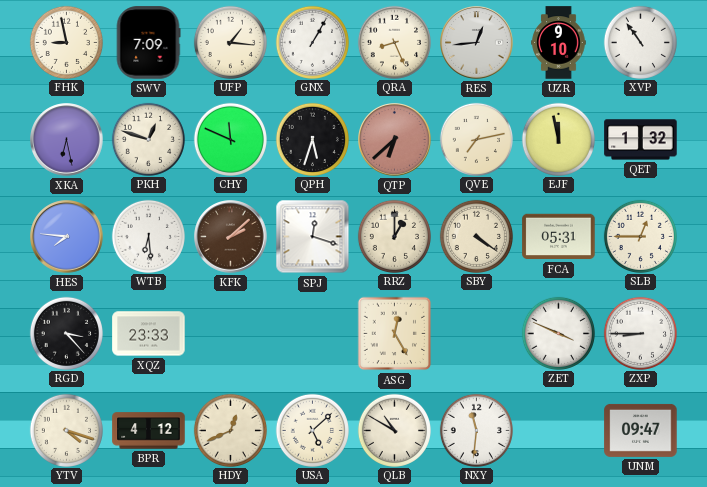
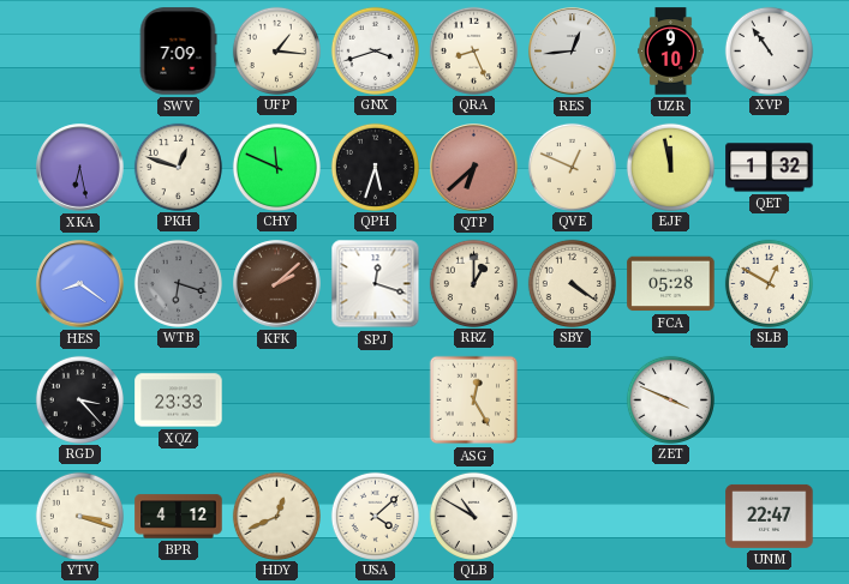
FHK: 8:58 -> none (66, 42)
GNX: 1:05 -> 3:42 (375, 50)
QVE: 7:13 -> 12:49 (572, 167)
HES: 7:46 -> 8:21 (80, 284)
WTB: 6:29 -> 6:18 (178, 283)
WTB dial: white -> grey (178, 283)
FCA: 05:31 -> 05:28 (671, 284)
SLB: 12:45 -> 12:50 (769, 283)
ZXP: 8:45 -> none (640, 333)
YTV: 4:18 -> 3:18 (79, 516)
USA: 5:08 -> 4:08 (375, 516)
NXY: 11:31 -> none (476, 430)
UNM: 09:47 -> 22:47 (770, 516)
